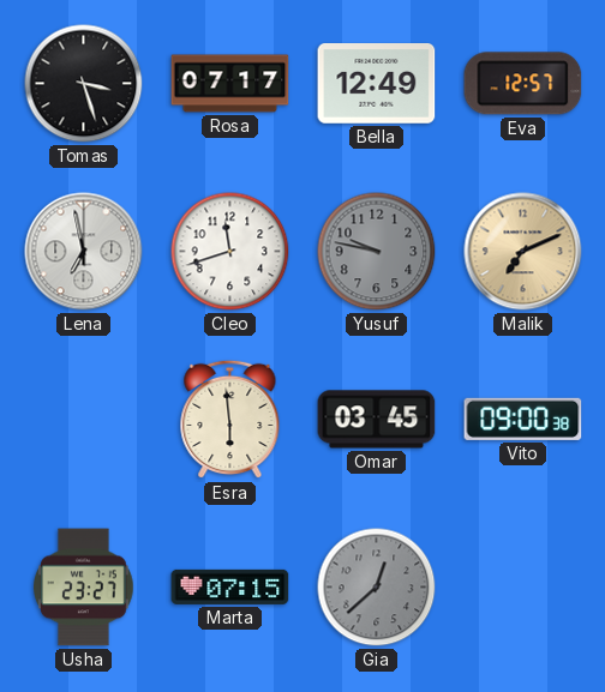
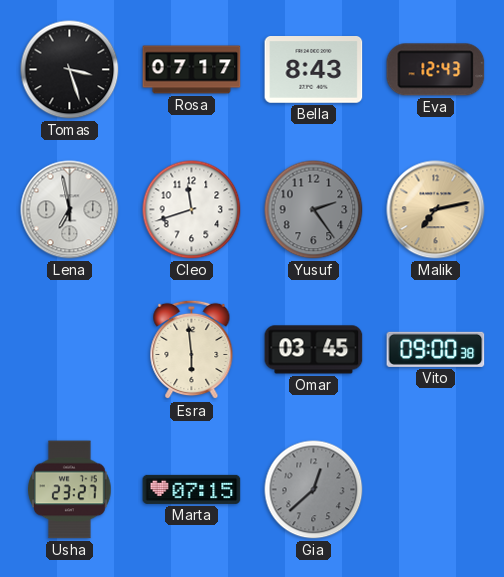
Bella: 12:49 -> 8:43 (314, 70)
Eva: 12:57 -> 12:43 (436, 70)
Yusuf: 9:47 -> 2:24 (314, 210)
Malik: 7:11 -> 7:13 (436, 210)
